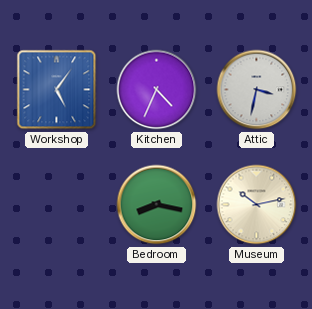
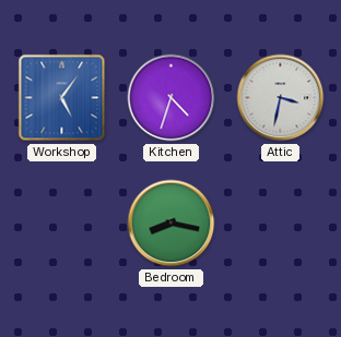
Kitchen: 4:34 -> 4:33 (172, 98)
Museum: 10:13 -> none (257, 205)
